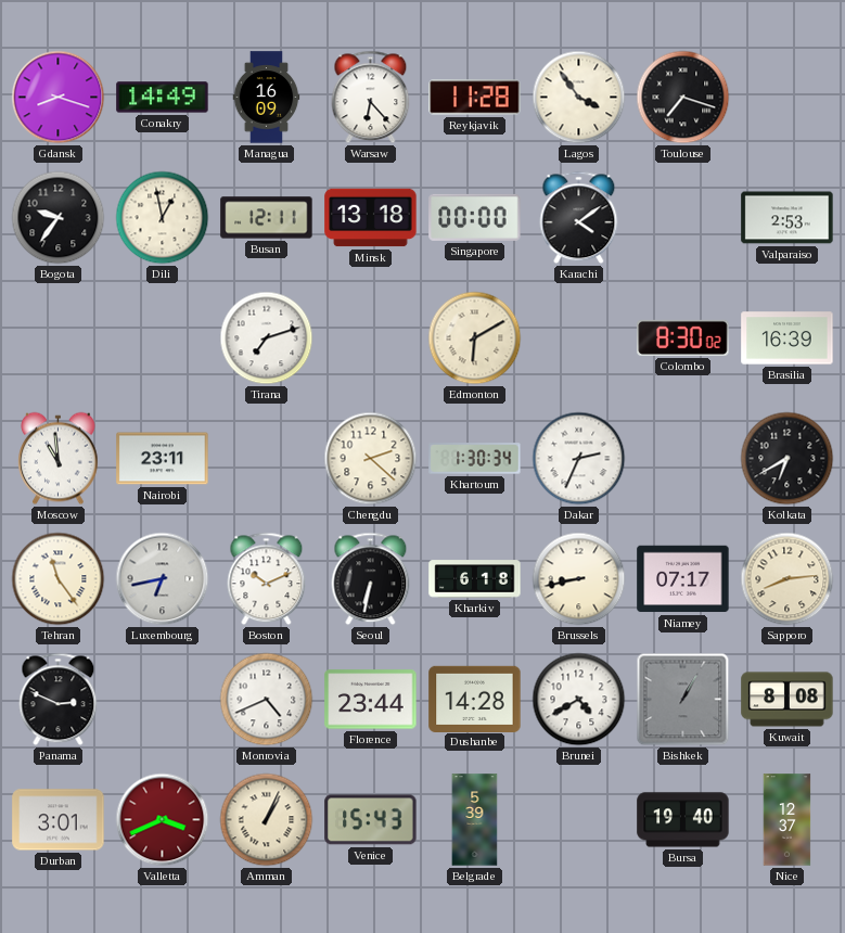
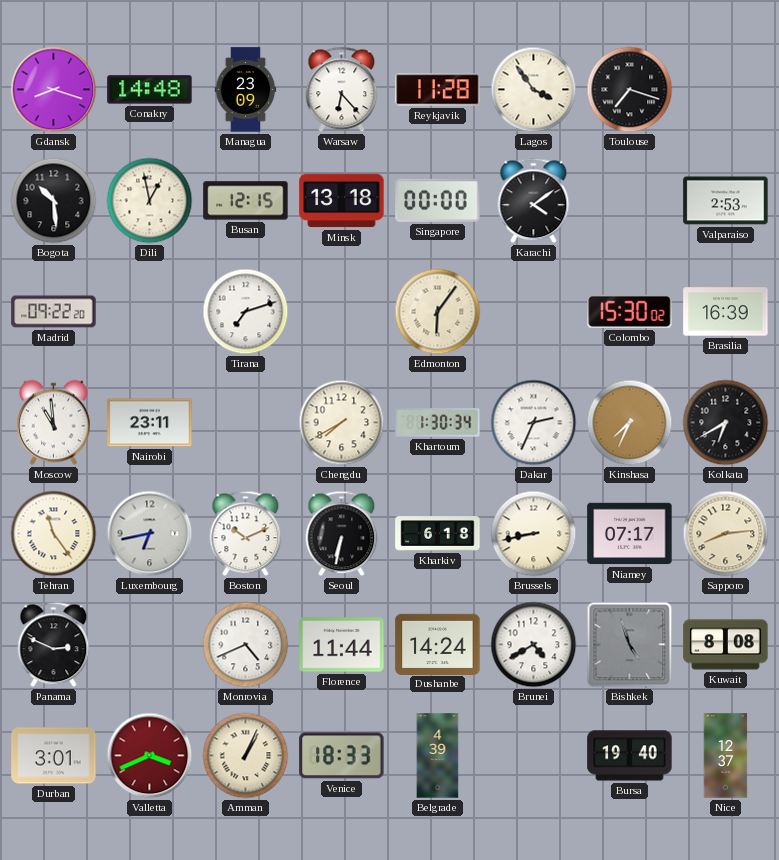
Conakry: 14:49 -> 14:48 (150, 90)
Managua: 16:09 -> 23:09 (246, 90)
Bogota: 9:36 -> 10:29 (54, 201)
Busan: 12:11 -> 12:15 (246, 201)
Madrid: none -> 09:22 (54, 312)
Edmonton: 6:10 -> 6:06 (438, 312)
Colombo: 8:30 -> 15:30 (630, 311)
Chengdu: 2:22 -> 7:40 (342, 423)
Kinshasa: none -> 7:34 (630, 423)
Florence: 23:44 -> 11:44 (342, 645)
Dushanbe: 14:28 -> 14:24 (438, 644)
Bishkek: 1:05 -> 4:57 (630, 645)
Venice: 15:43 -> 18:33 (342, 756)
Belgrade: 5:39 -> 4:39 (438, 756)
